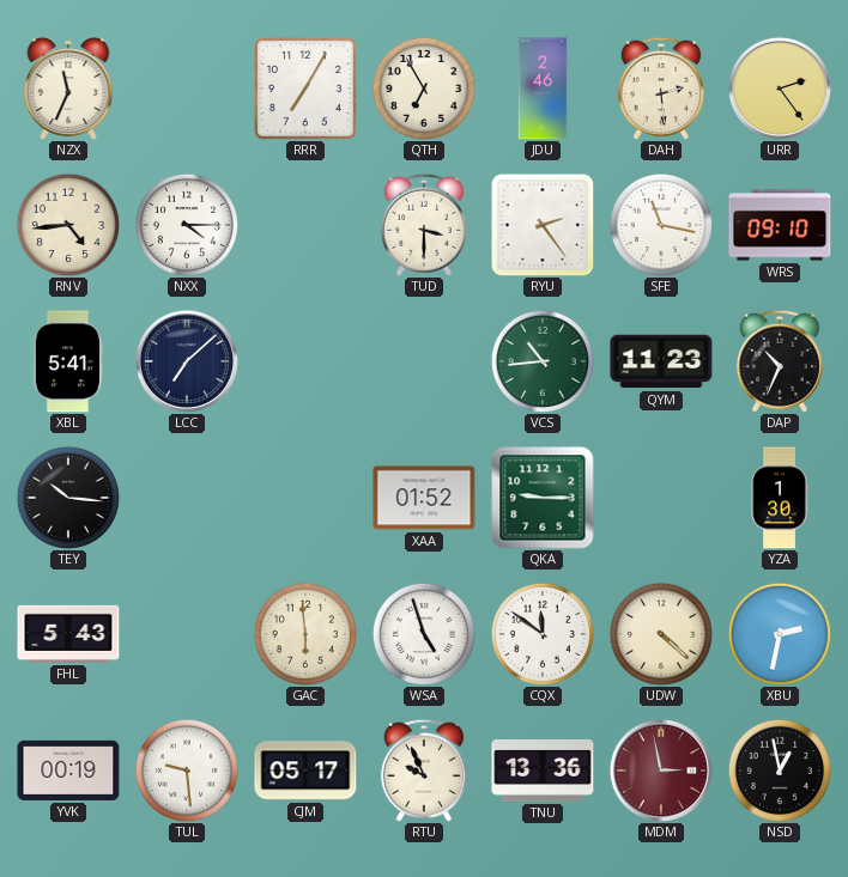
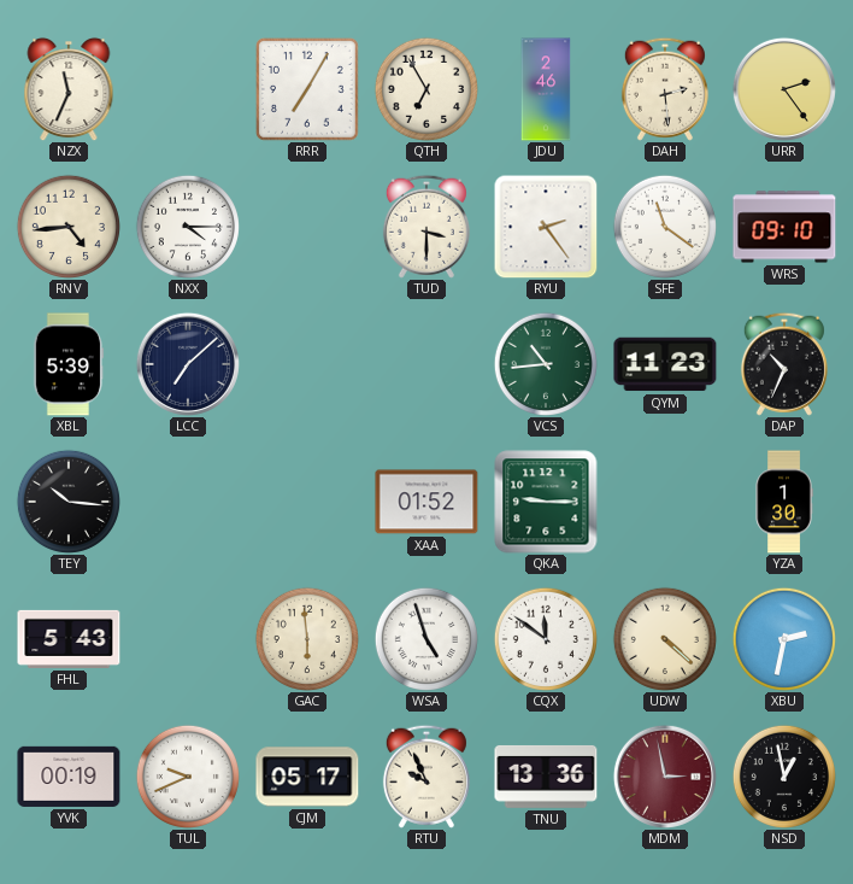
SFE: 11:17 -> 11:21 (665, 227)
XBL: 5:41 -> 5:39 (69, 364)
TUL: 9:29 -> 9:41 (188, 777)
